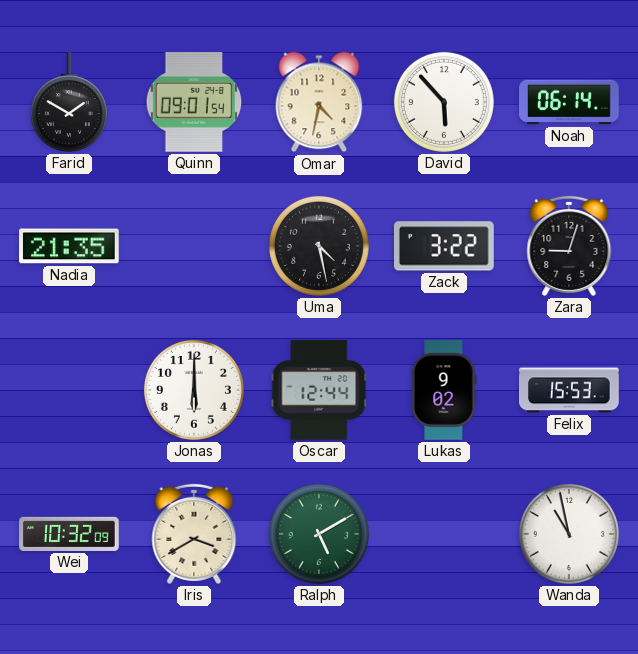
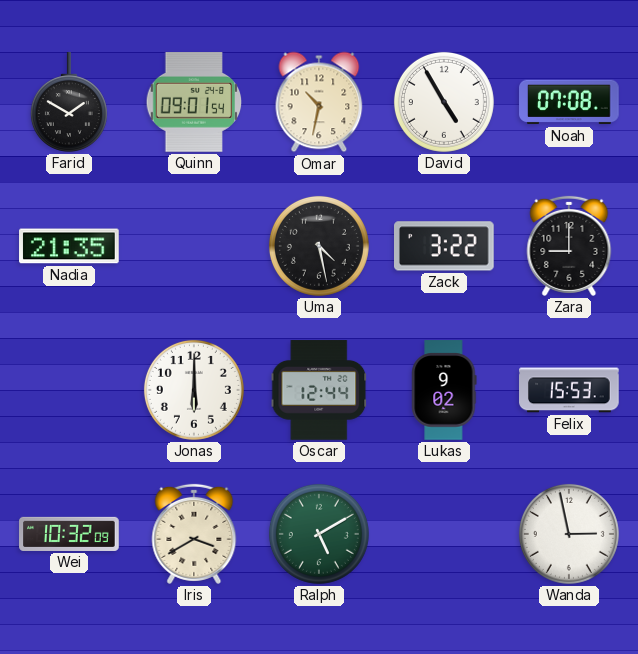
Omar: 4:32 -> 10:32 (319, 102)
David: 5:53 -> 4:55 (444, 102)
Noah: 06:14 -> 07:08 (569, 102)
Zara: 9:03 -> 9:00 (569, 246)
Wanda: 10:58 -> 2:58 (569, 534)
